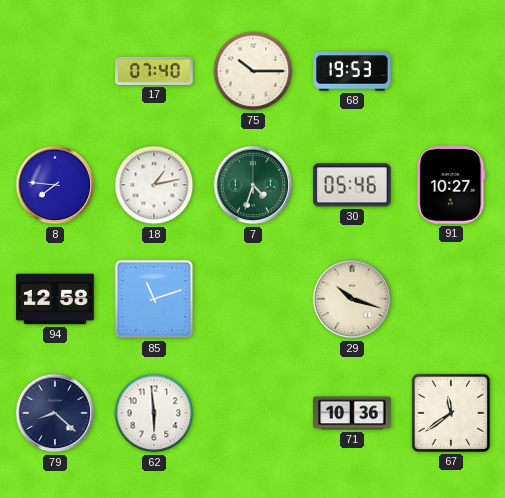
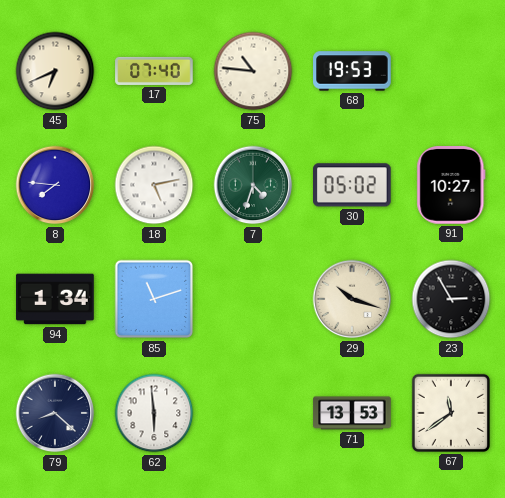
45: none -> 6:41 (55, 71)
75: 10:15 -> 10:46 (253, 71)
18: 1:13 -> 5:13 (154, 185)
30: 05:46 -> 05:02 (353, 185)
94: 12:58 -> 1:34 (55, 299)
23: none -> 2:55 (451, 299)
71: 10:36 -> 13:53 (352, 413)
